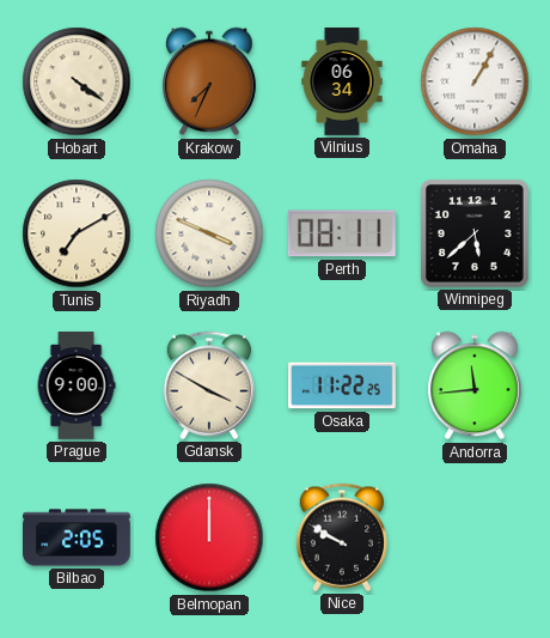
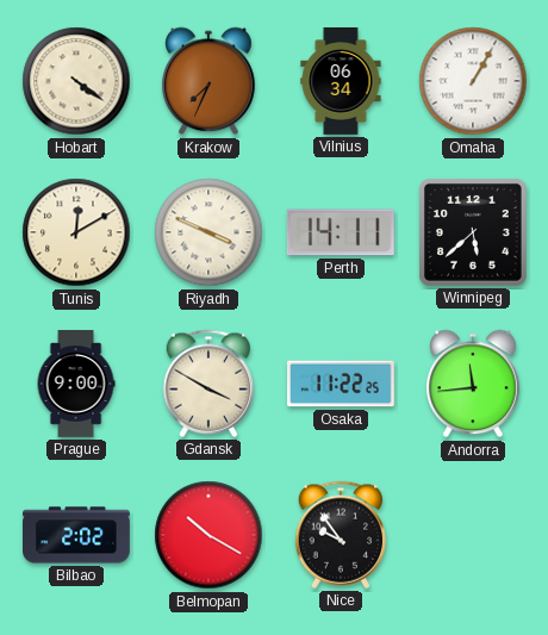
Tunis: 7:10 -> 12:10 (76, 232)
Perth: 08:11 -> 14:11 (341, 232)
Bilbao: 2:05 -> 2:02 (77, 535)
Belmopan: 12:00 -> 10:20 (208, 535)
Nice: 9:50 -> 9:54 (341, 535)
